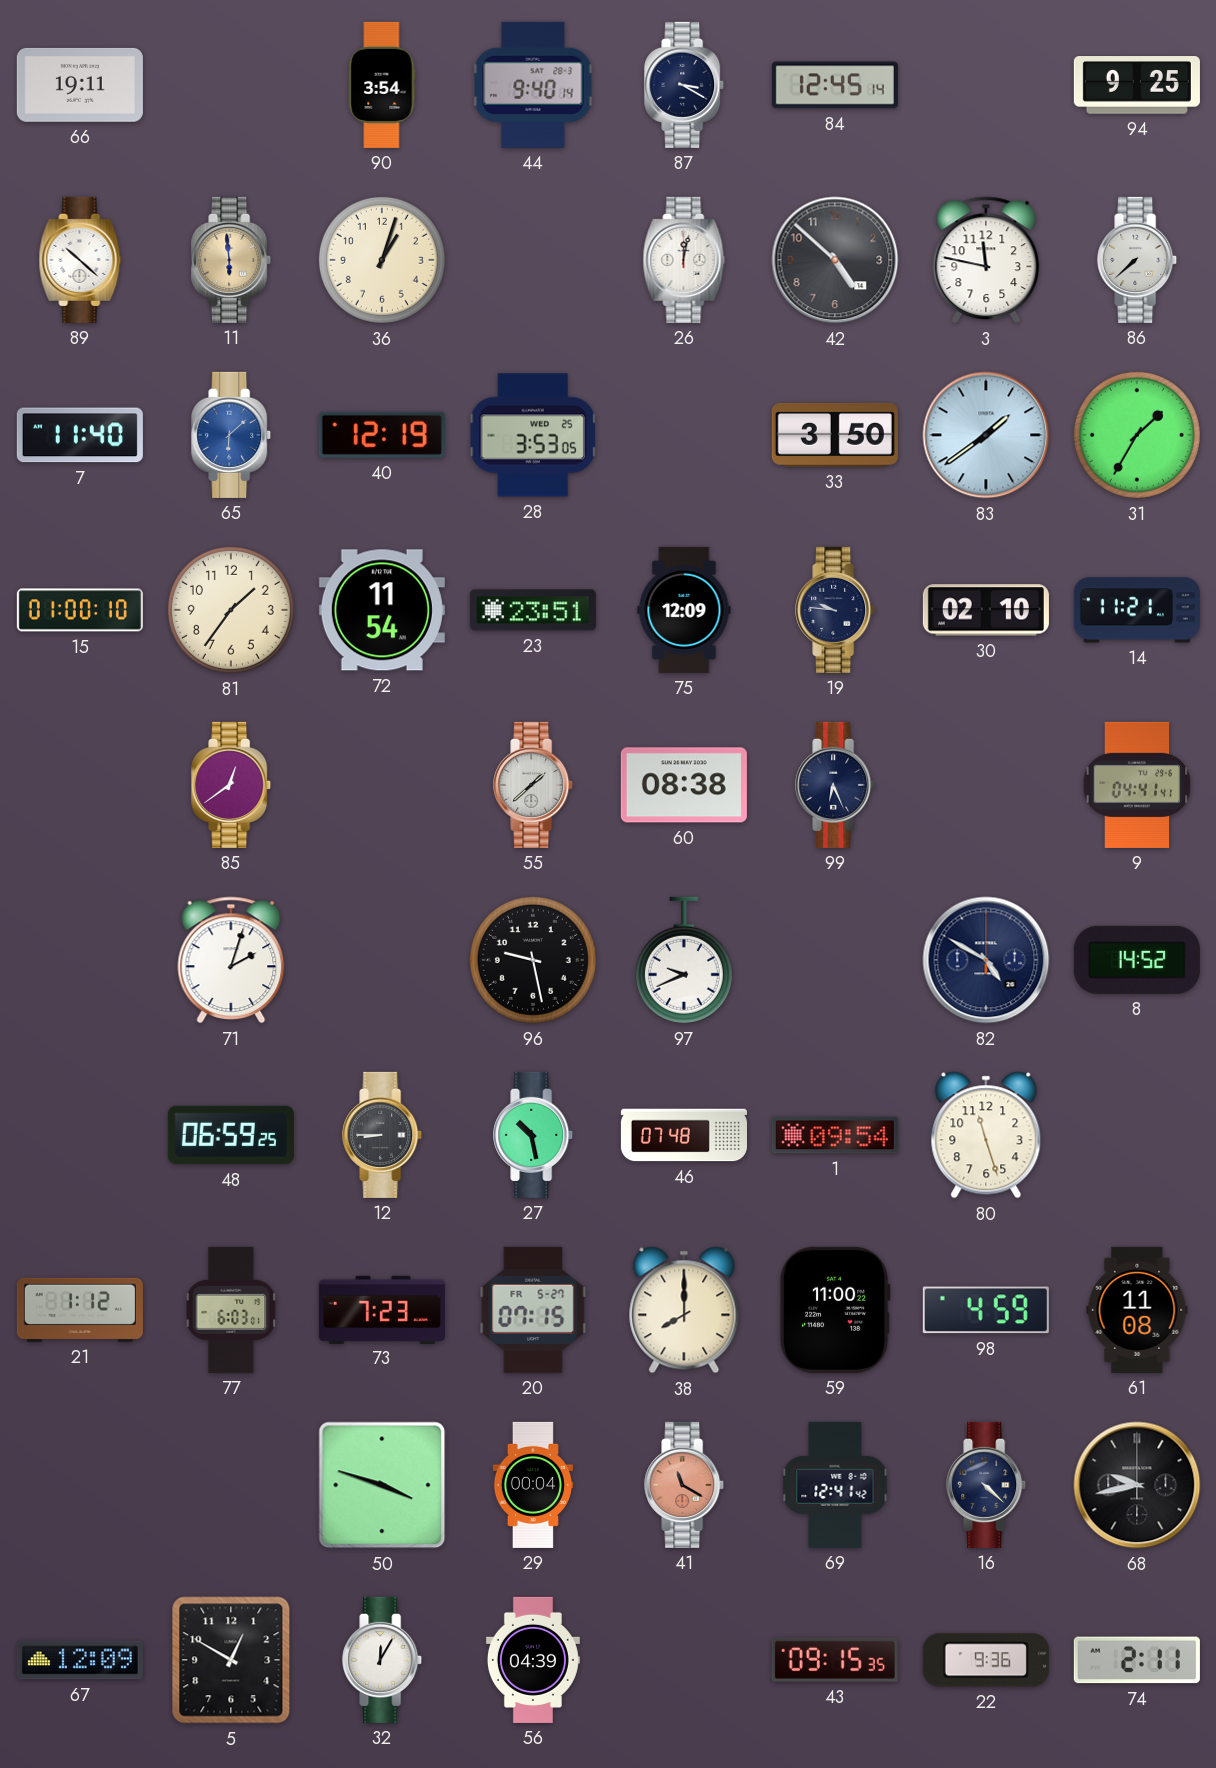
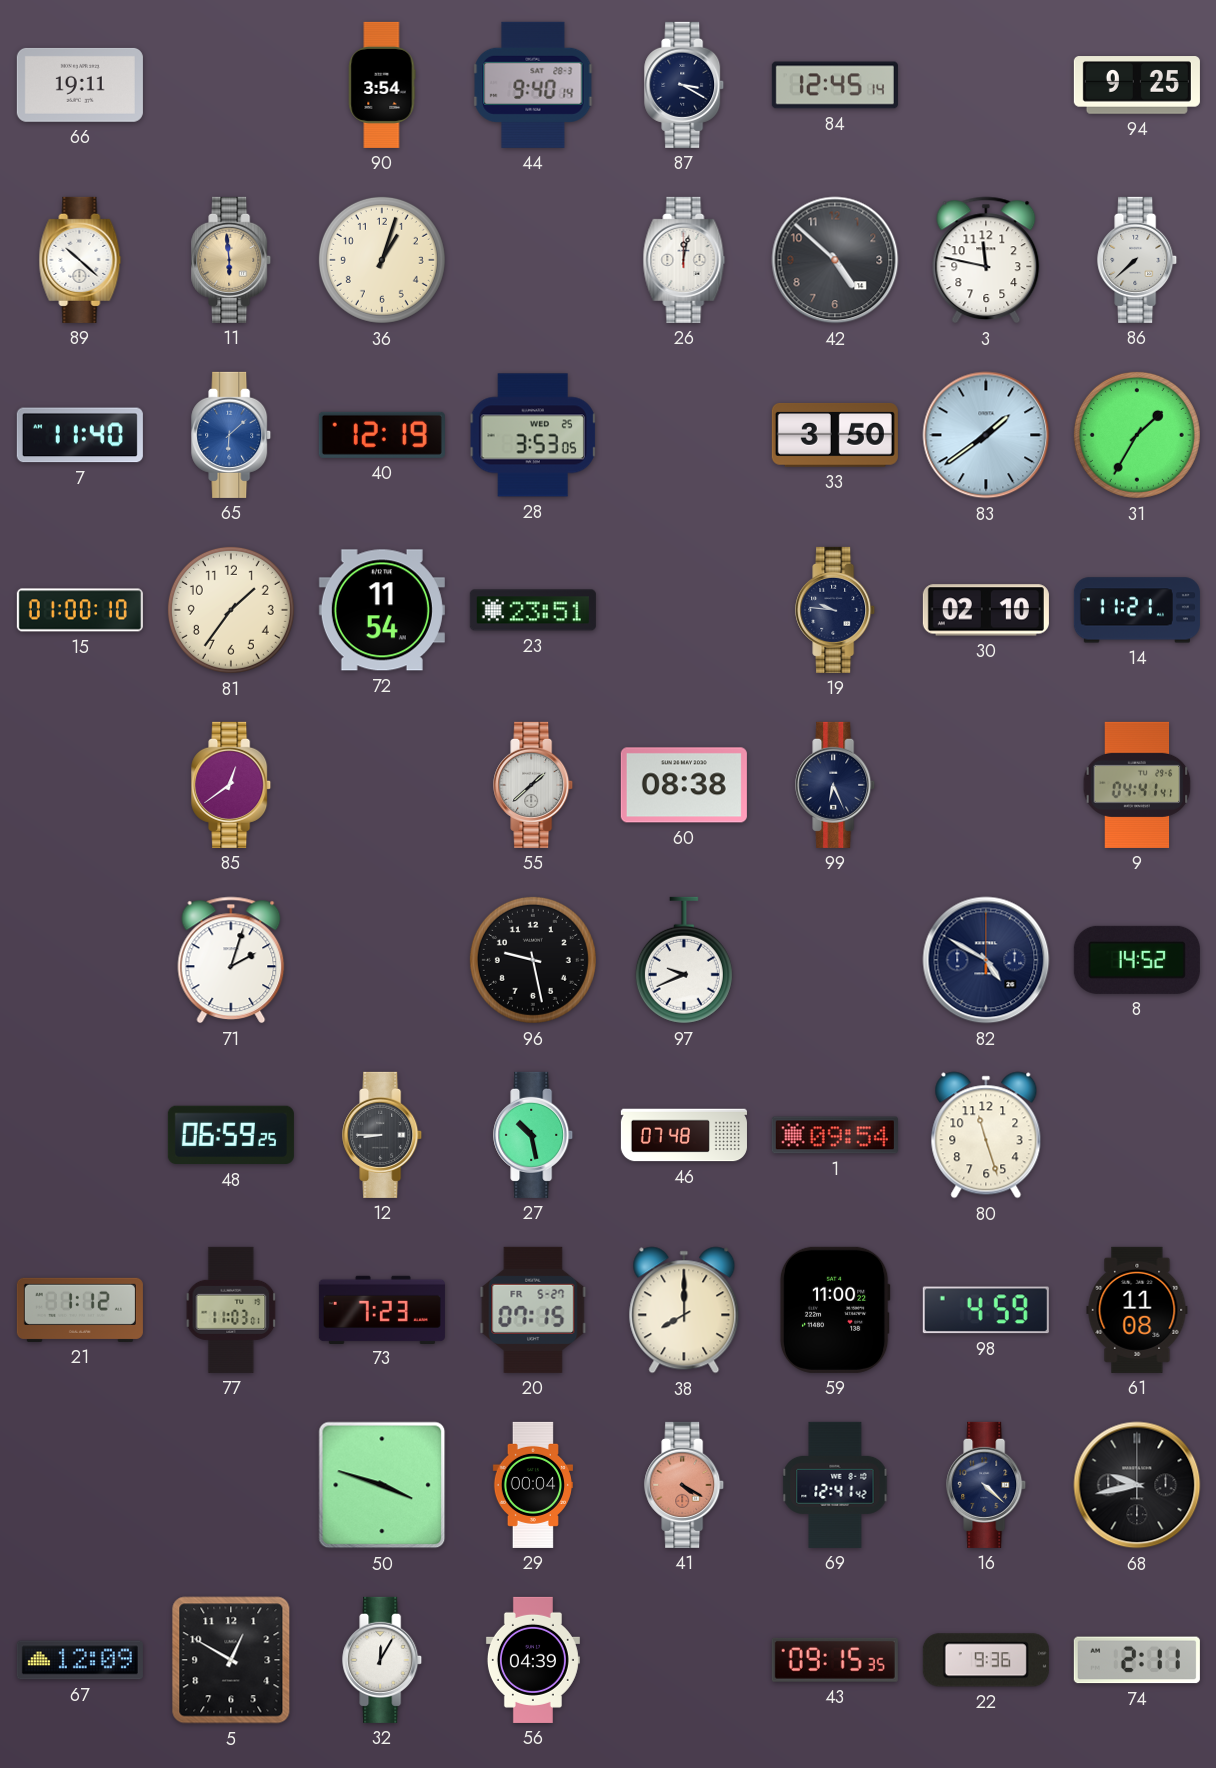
75: 12:09 -> none (684, 610)
77: 6:03 -> 11:03 (231, 1310)
41: 11:20 -> 4:20 (685, 1485)
